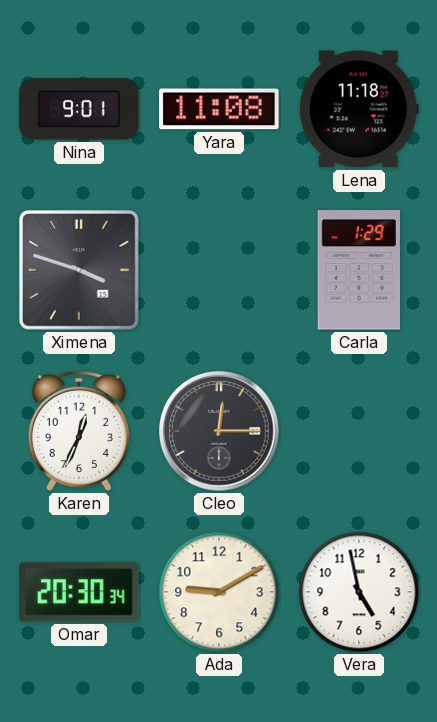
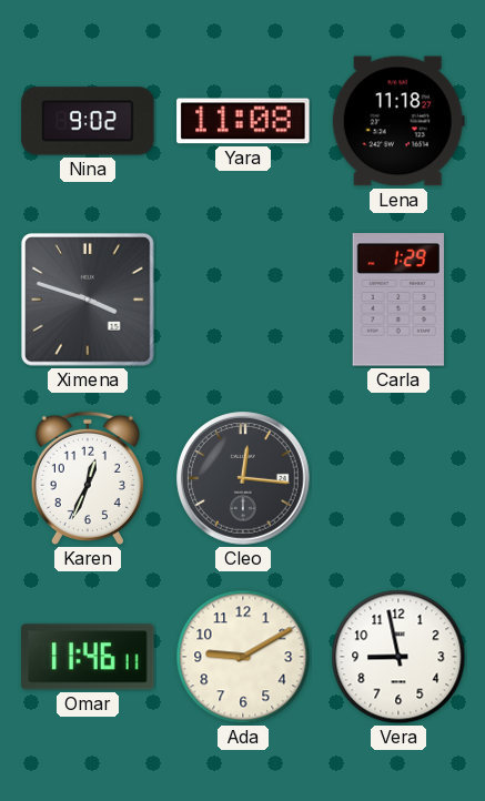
Nina: 9:01 -> 9:02 (88, 121)
Cleo: 12:15 -> 12:16 (243, 478)
Omar: 20:30 -> 11:46 (88, 657)
Vera: 4:58 -> 8:58 (398, 657)
